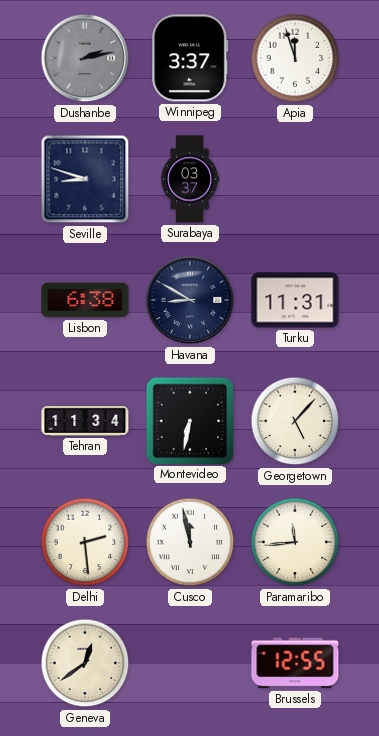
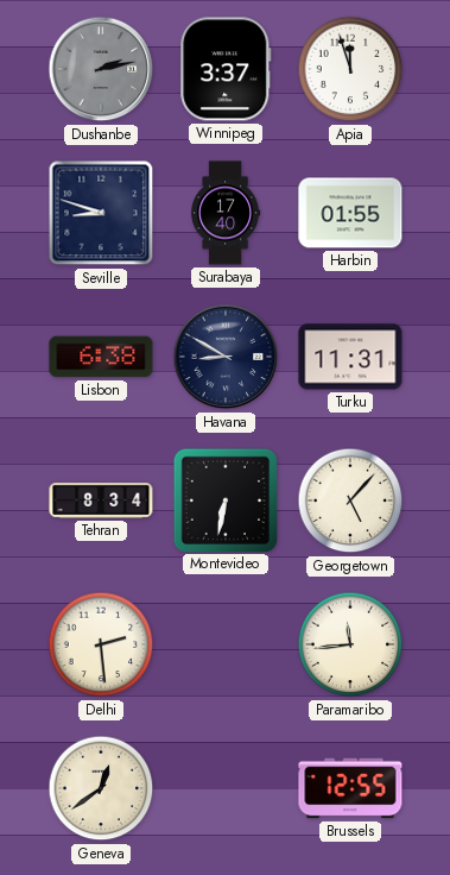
Surabaya: 03:37 -> 17:40 (226, 213)
Harbin: none -> 01:55 (350, 213)
Tehran: 11:34 -> 8:34 (101, 502)
Cusco: 11:58 -> none (190, 542)
